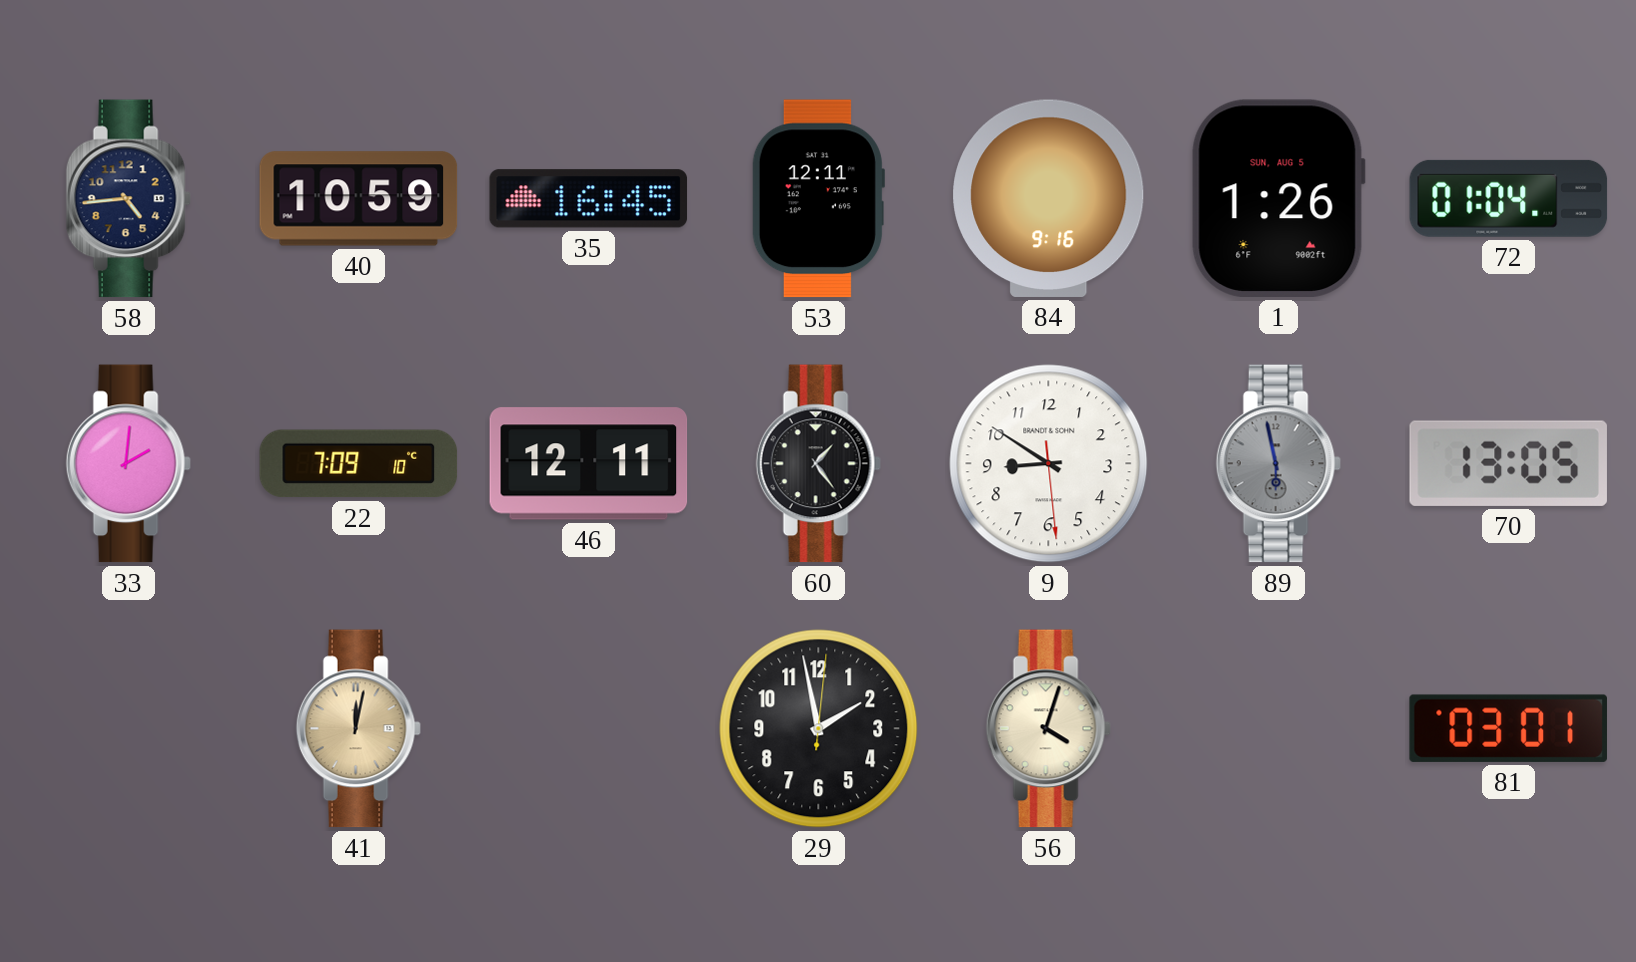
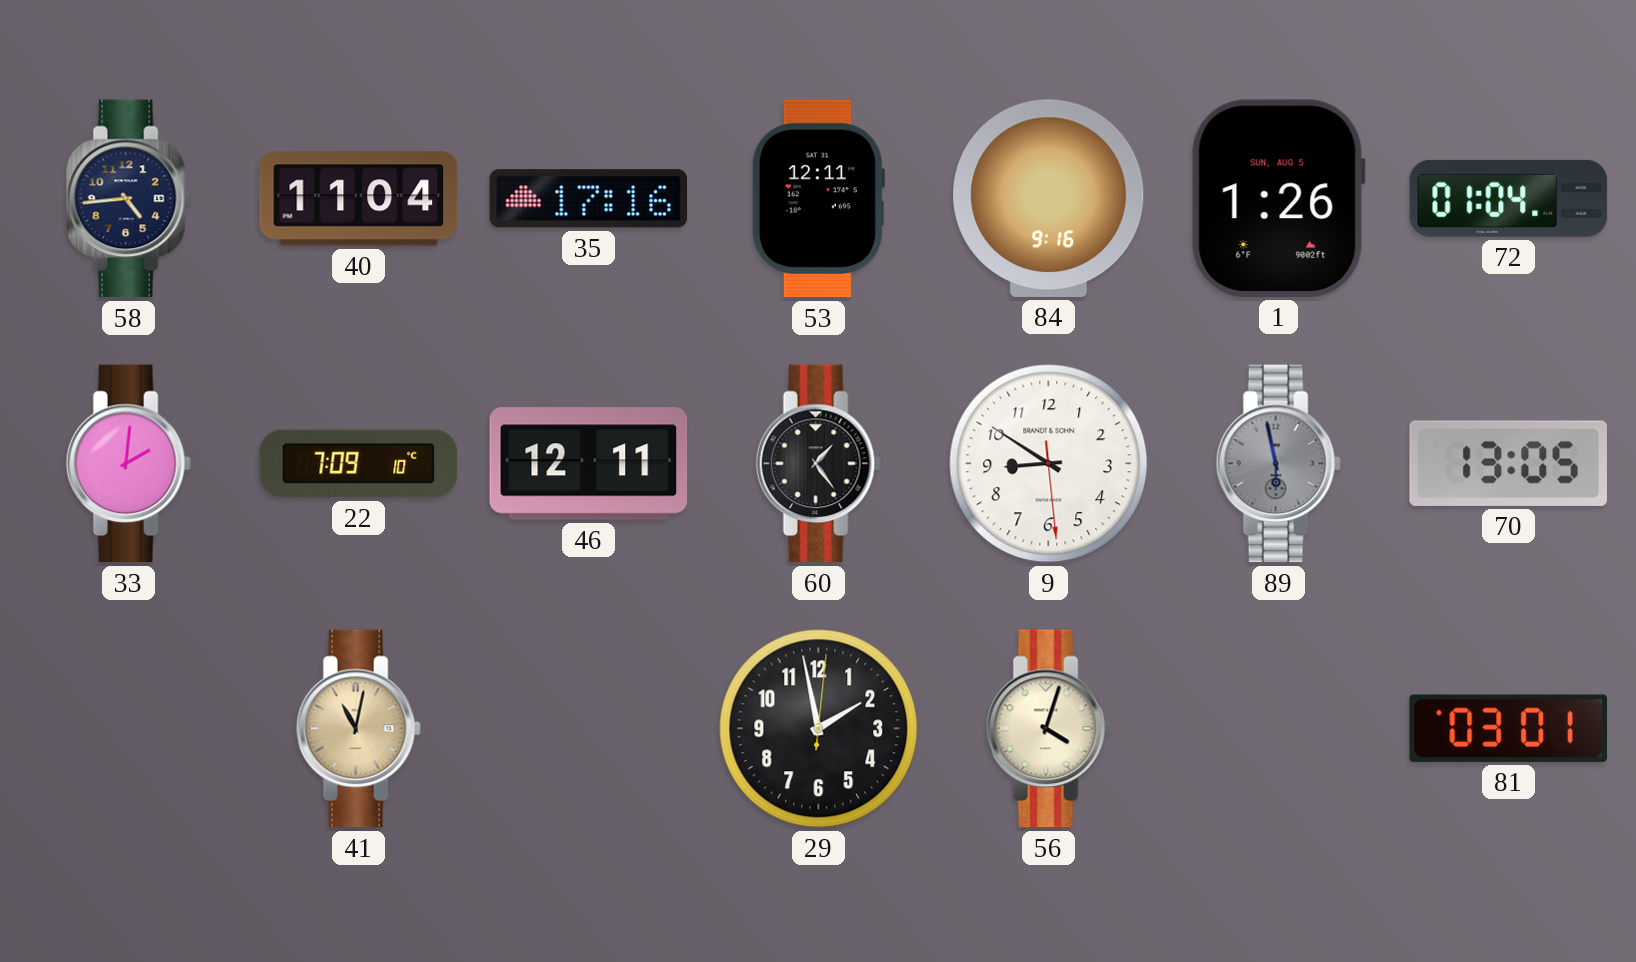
40: 10:59 -> 11:04 (359, 199)
35: 16:45 -> 17:16 (589, 199)
41: 12:02 -> 11:02 (358, 729)
